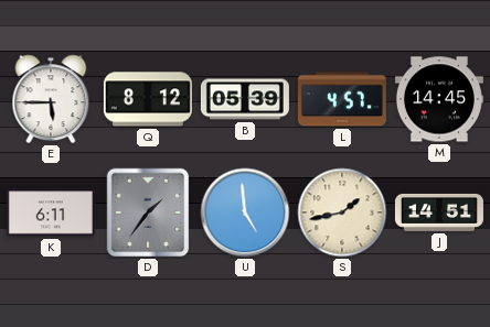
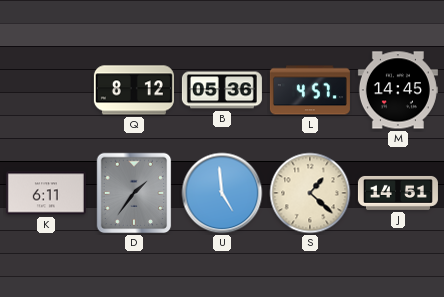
E: 5:45 -> none (51, 99)
B: 05:39 -> 05:36 (222, 90)
S: 1:43 -> 1:22 (310, 193)
